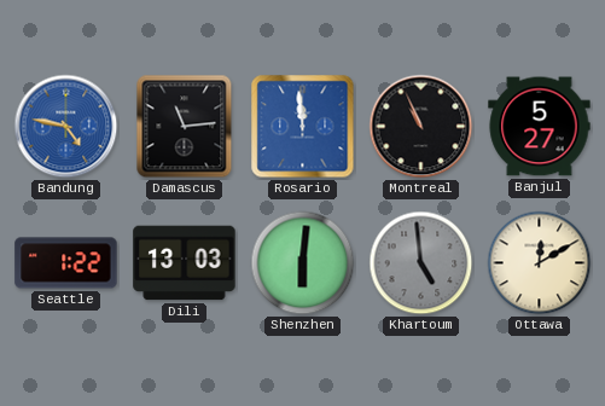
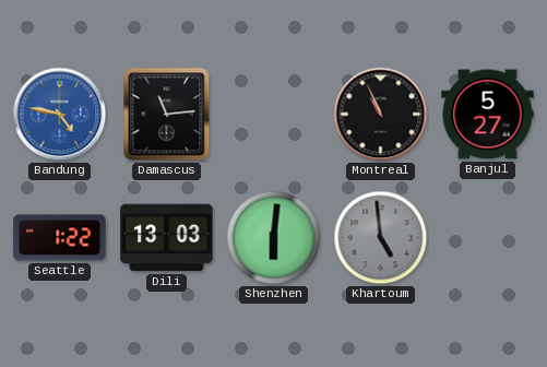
Rosario: 11:59 -> none (303, 127)
Ottawa: 12:10 -> none (540, 263)
